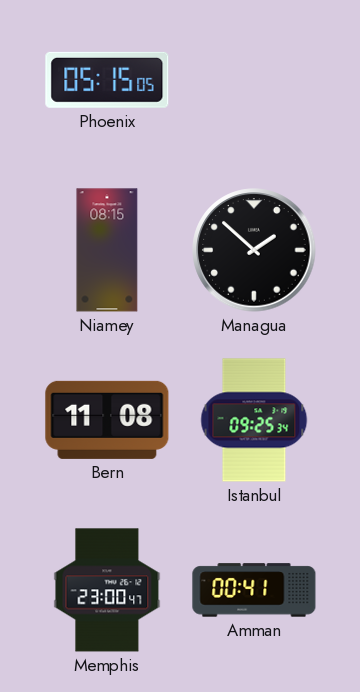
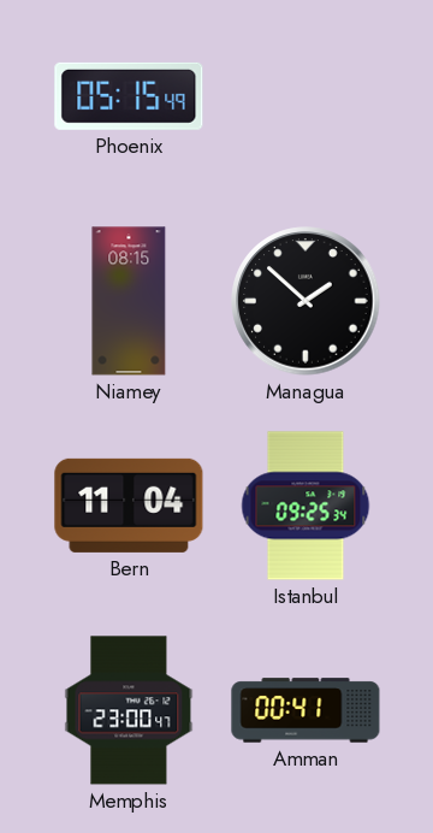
Phoenix: 05:15:05 -> 05:15:49 (129, 96)
Bern: 11:08 -> 11:04 (129, 506)
